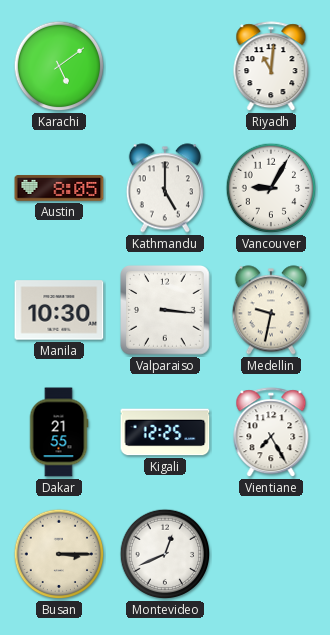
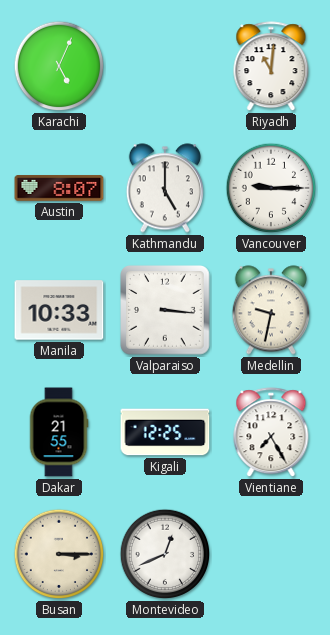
Karachi: 5:09 -> 5:04 (59, 66)
Austin: 8:05 -> 8:07 (59, 188)
Vancouver: 9:05 -> 9:15 (271, 188)
Manila: 10:30 -> 10:33 (59, 310)
